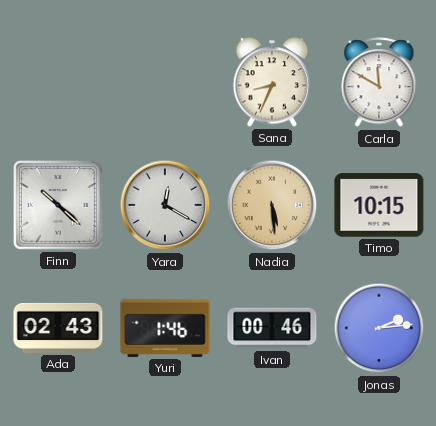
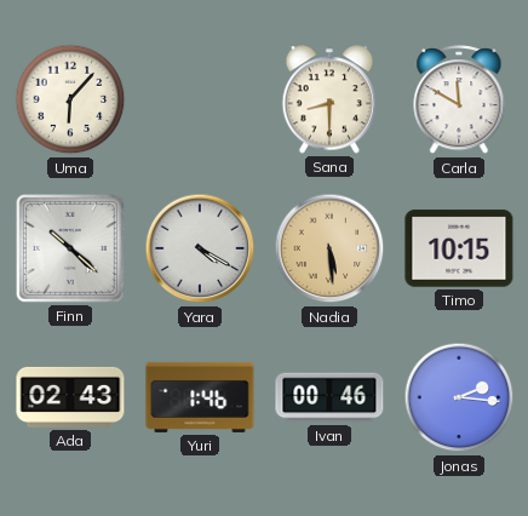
Uma: none -> 6:07 (70, 99)
Sana: 8:34 -> 8:30 (329, 99)
Yara: 12:20 -> 4:20 (200, 248)
Jonas: 2:14 -> 2:16 (459, 397)
